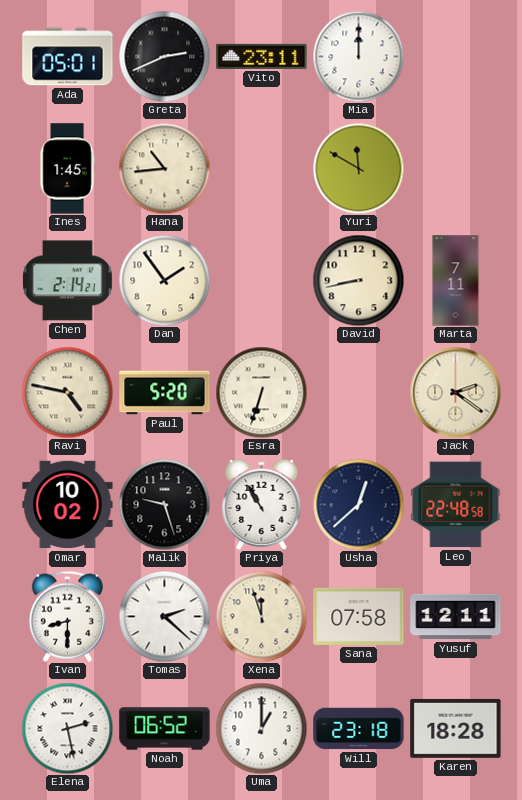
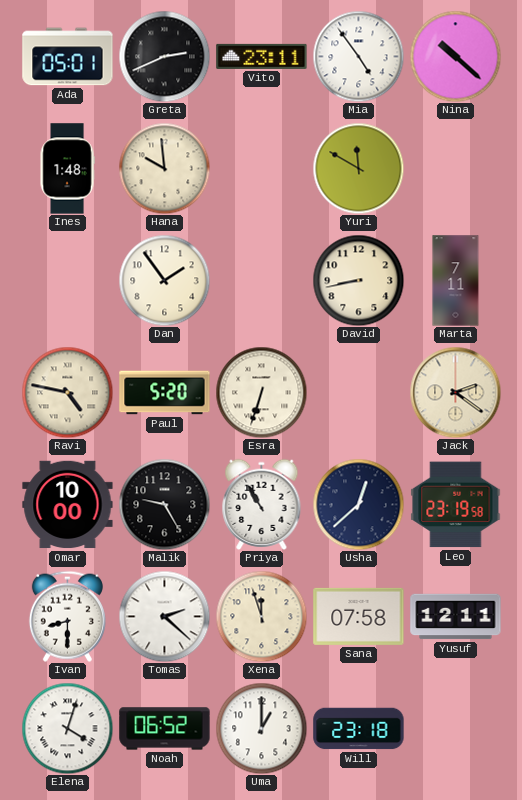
Mia: 12:00 -> 4:54 (358, 56)
Nina: none -> 10:22 (455, 56)
Ines: 1:45 -> 1:48 (67, 169)
Hana: 10:44 -> 9:59 (164, 168)
Chen: 2:14 -> none (67, 281)
Omar: 10:02 -> 10:00 (68, 505)
Malik: 9:27 -> 9:25 (164, 504)
Leo: 22:48 -> 23:19 (456, 505)
Elena: 2:28 -> 4:03 (67, 728)
Karen: 18:28 -> none (456, 728)
